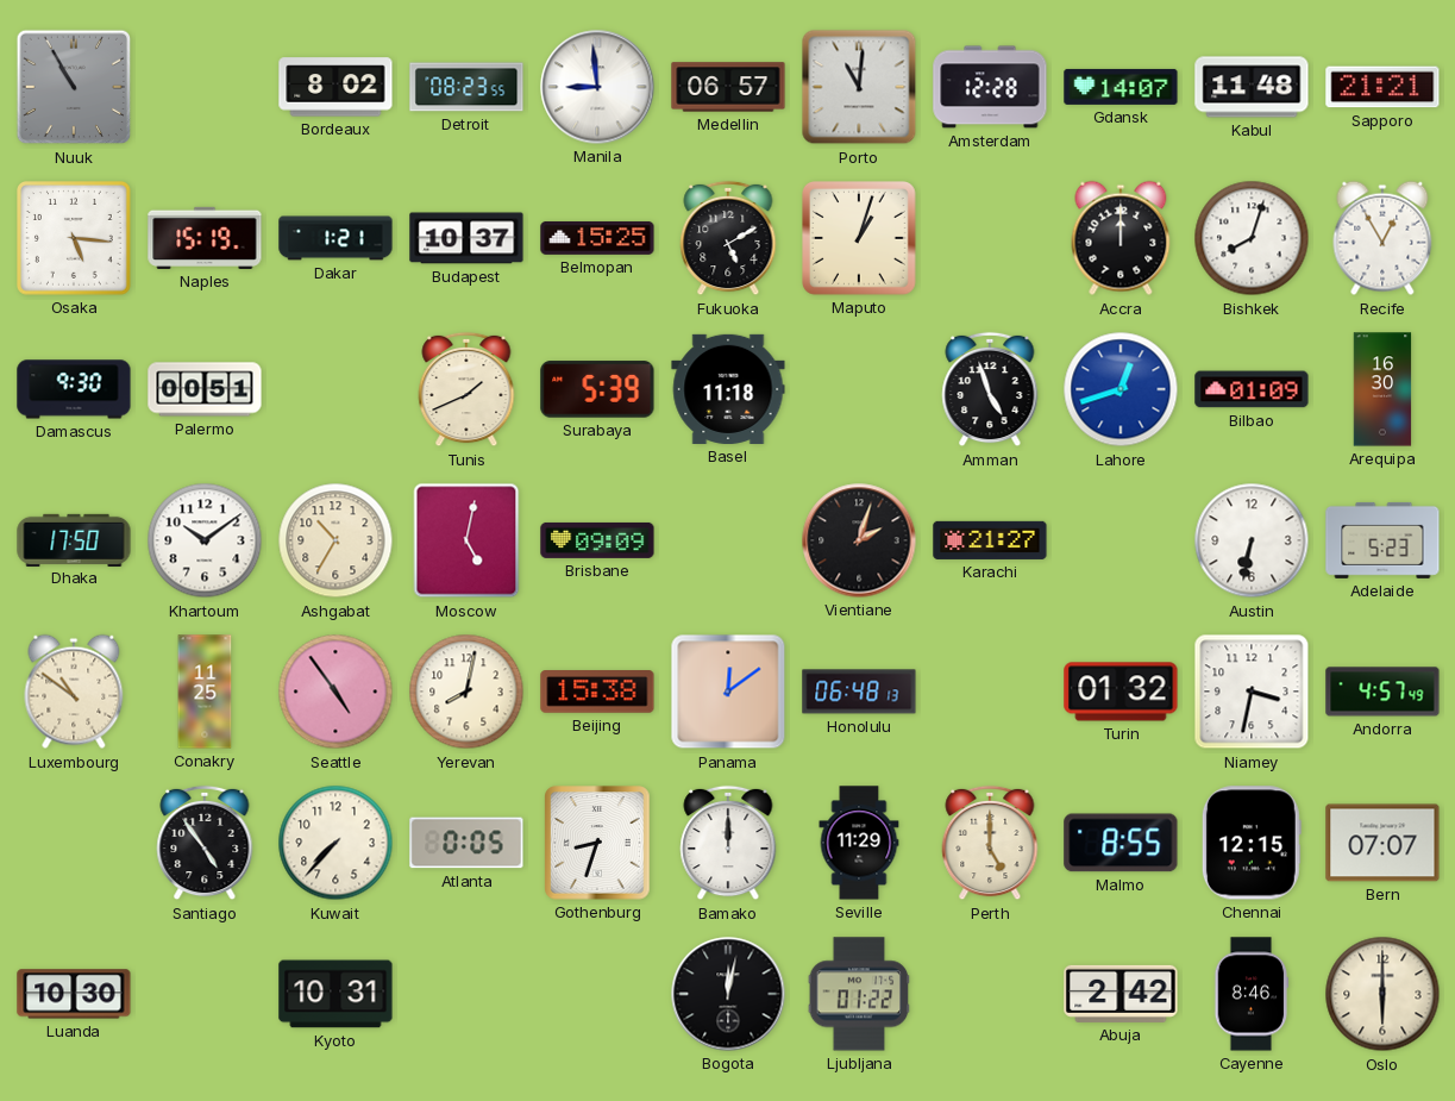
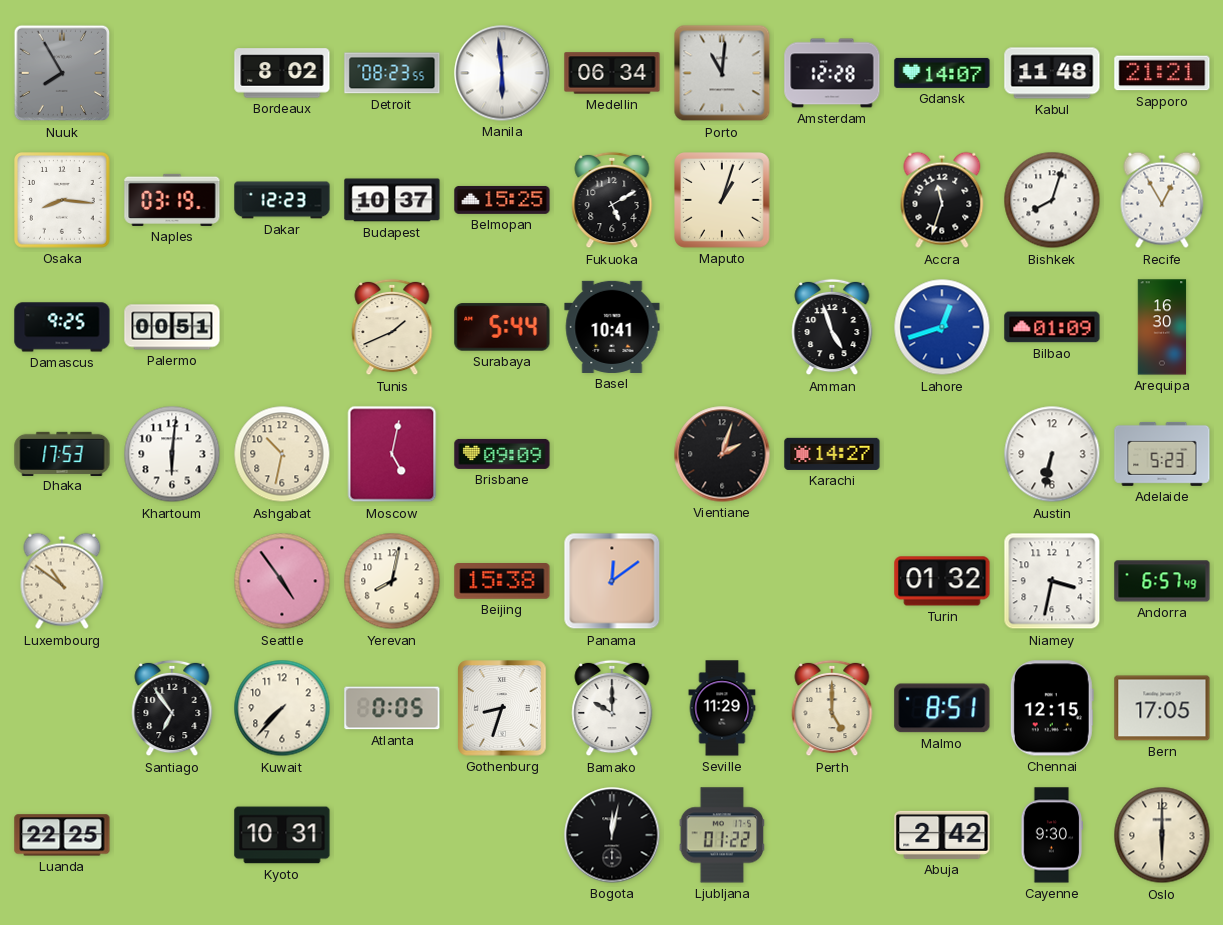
Nuuk: 10:55 -> 7:55 (62, 73)
Manila: 8:59 -> 5:59 (502, 73)
Medellin: 06:57 -> 06:34 (612, 73)
Osaka: 5:16 -> 8:16 (63, 201)
Naples: 15:19 -> 03:19 (172, 200)
Dakar: 1:21 -> 12:23 (282, 200)
Accra: 12:00 -> 11:33 (942, 200)
Damascus: 9:30 -> 9:25 (62, 327)
Surabaya: 5:39 -> 5:44 (502, 327)
Basel: 11:18 -> 10:41 (612, 327)
Dhaka: 17:50 -> 17:53 (62, 453)
Khartoum: 10:09 -> 6:01 (172, 454)
Ashgabat: 10:35 -> 10:32 (282, 454)
Karachi: 21:27 -> 14:27 (832, 454)
Conakry: 11:25 -> none (205, 692)
Honolulu: 06:48 -> none (859, 692)
Andorra: 4:57 -> 6:57 (1162, 581)
Santiago: 4:54 -> 6:54 (172, 708)
Bamako: 12:00 -> 10:00 (612, 708)
Malmo: 8:55 -> 8:51 (942, 708)
Bern: 07:07 -> 17:05 (1162, 708)
Luanda: 10:30 -> 22:25 (62, 835)
Cayenne: 8:46 -> 9:30 (1052, 835)
